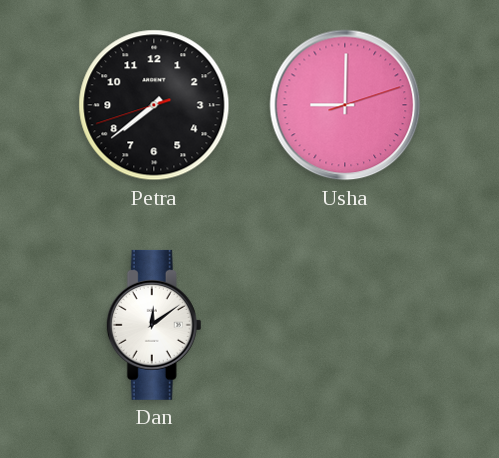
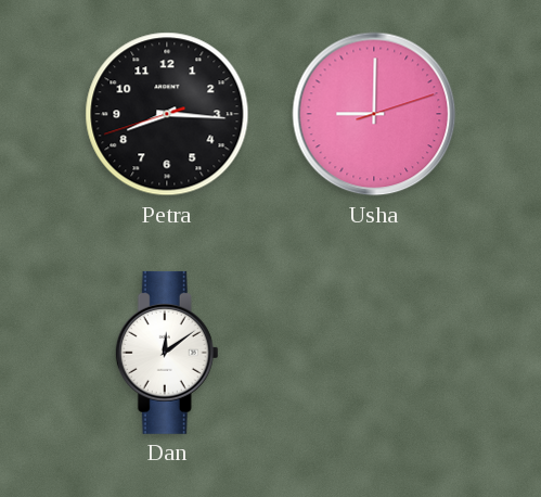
Petra: 7:38 -> 8:15 (167, 114)
